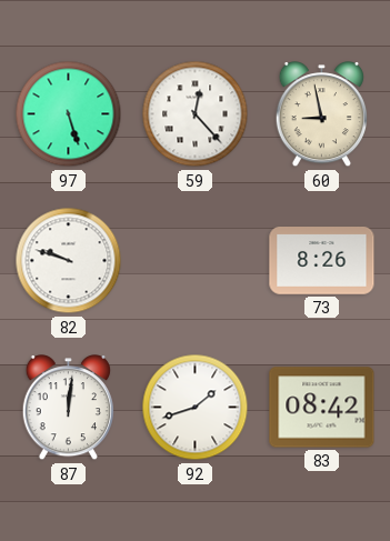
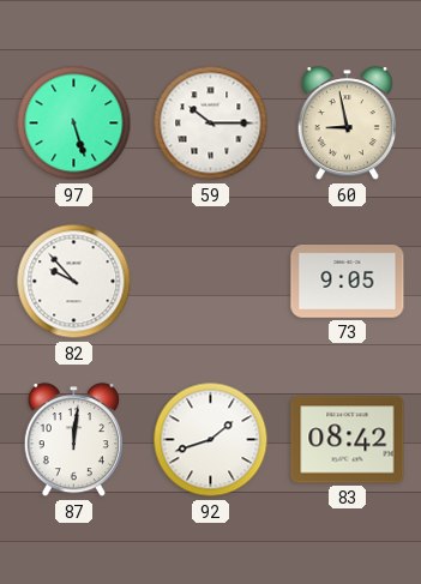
59: 12:23 -> 10:15 (211, 124)
82: 9:48 -> 9:53 (74, 282)
73: 8:26 -> 9:05 (348, 282)
